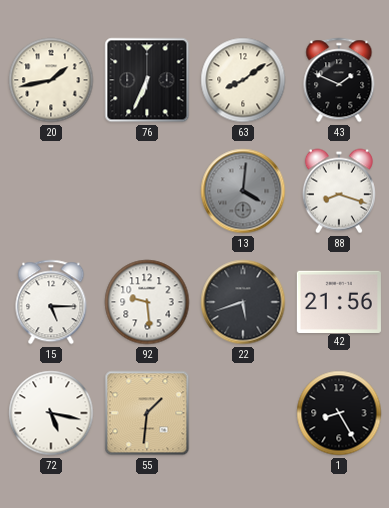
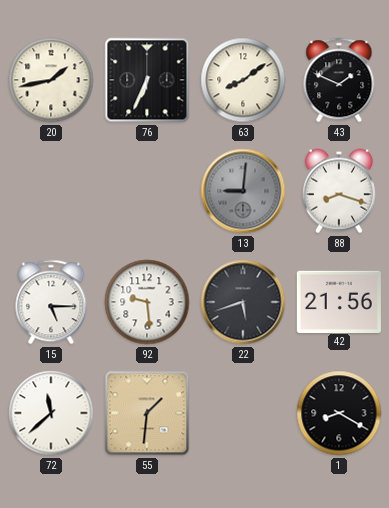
13: 4:01 -> 9:01 (243, 191)
72: 5:17 -> 11:38 (51, 413)
1: 8:25 -> 8:20 (339, 413)
